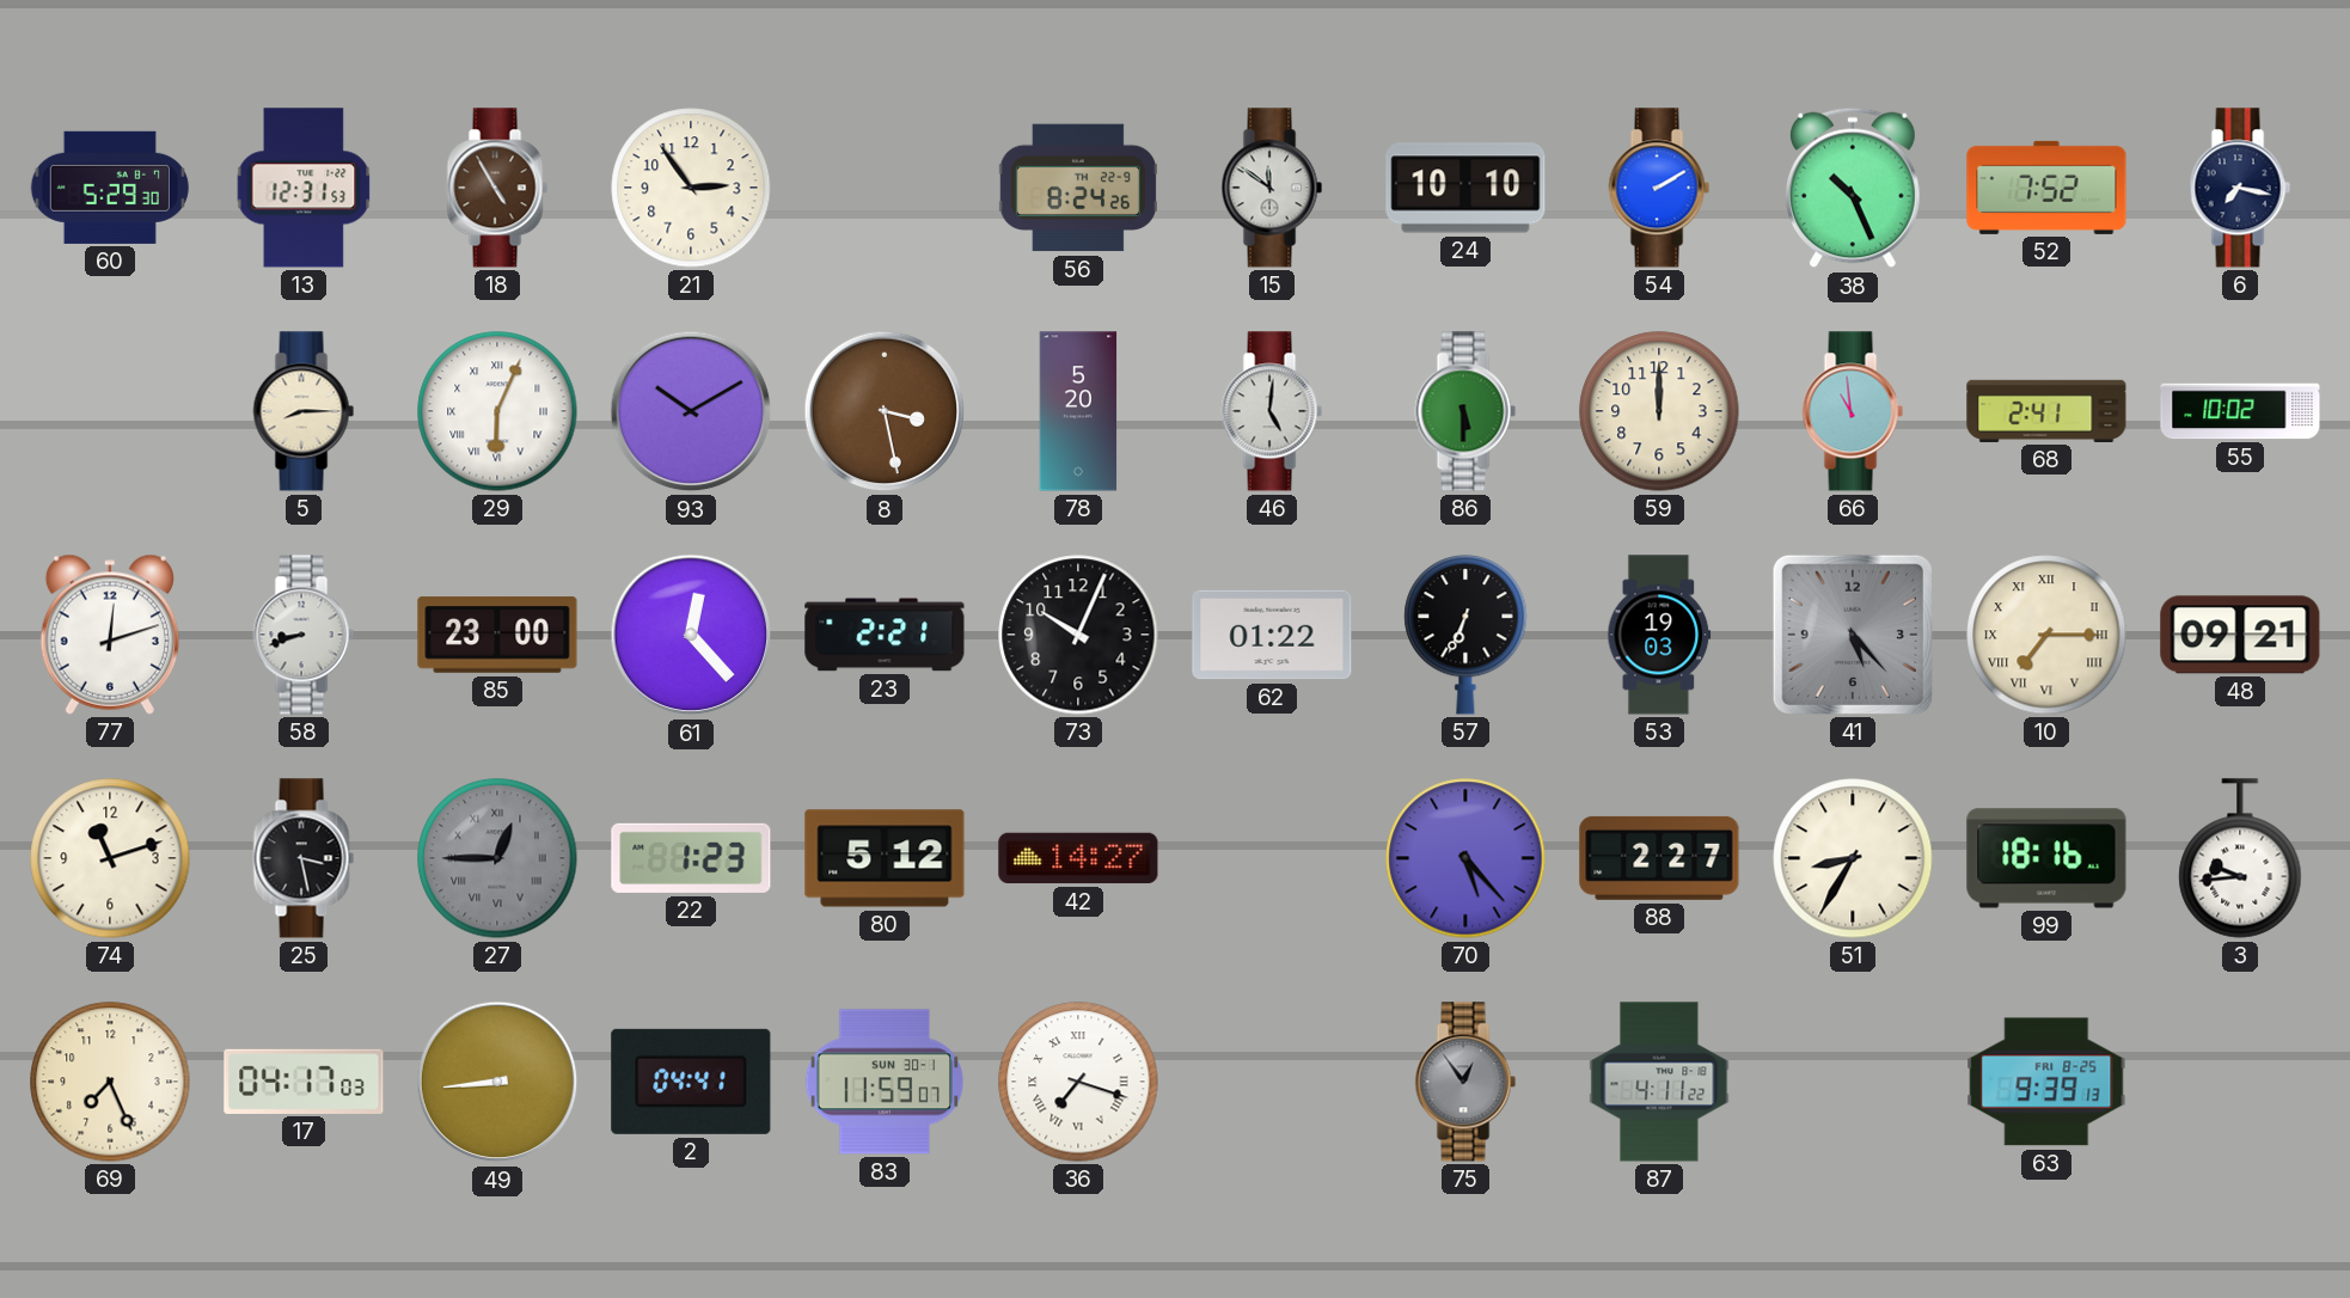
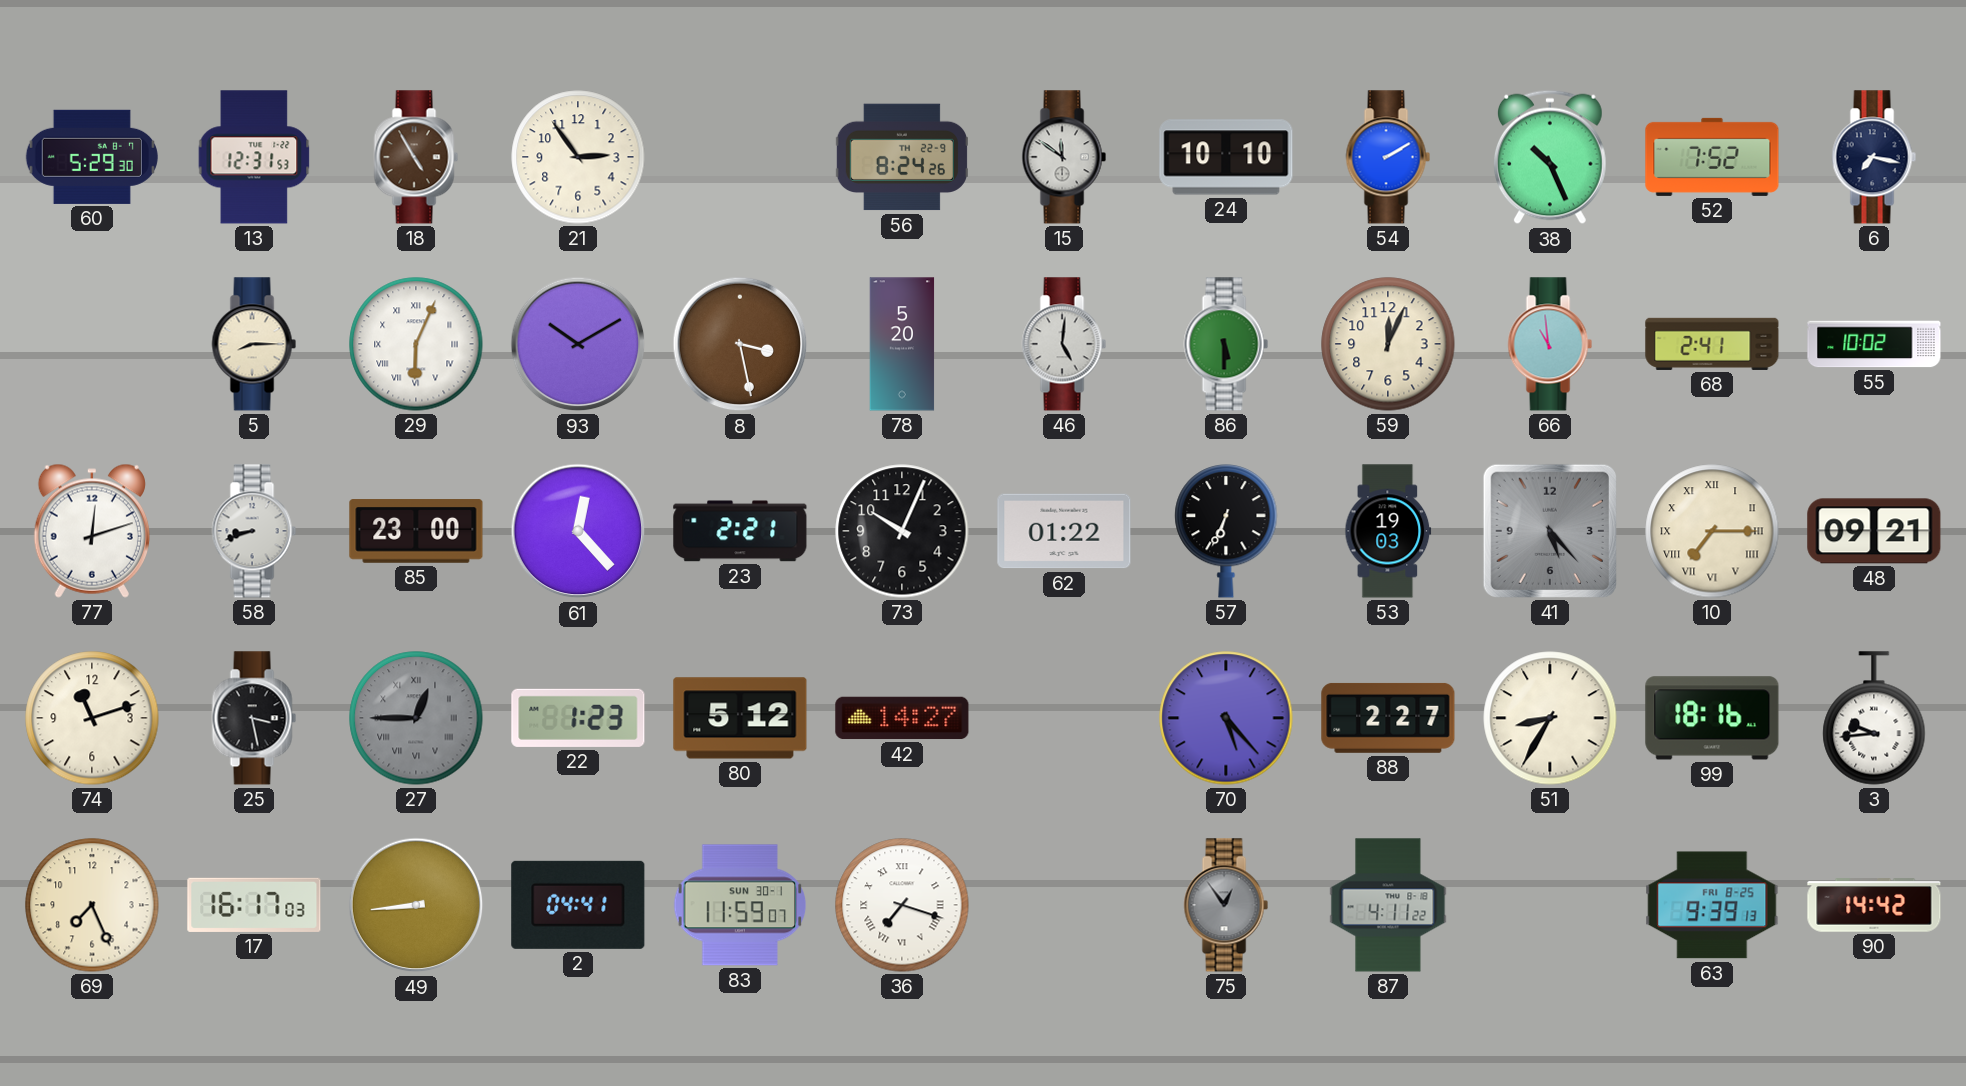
59: 12:00 -> 12:04 (1388, 344)
17: 04:17 -> 16:17 (254, 905)
90: none -> 14:42 (1874, 905)
